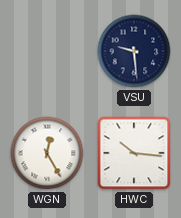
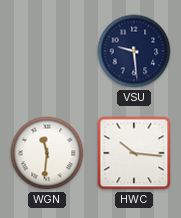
WGN: 12:25 -> 11:31 (47, 153)
